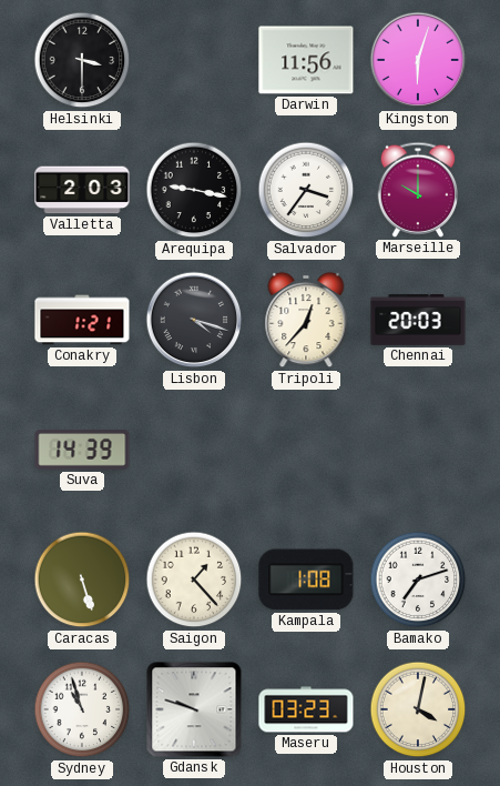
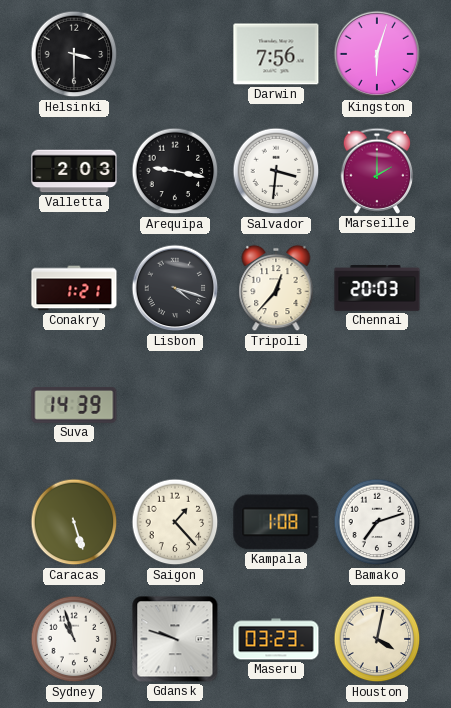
Darwin: 11:56 -> 7:56 (276, 54)
Salvador: 3:36 -> 3:31 (276, 171)
Marseille: 10:00 -> 2:00 (377, 171)
